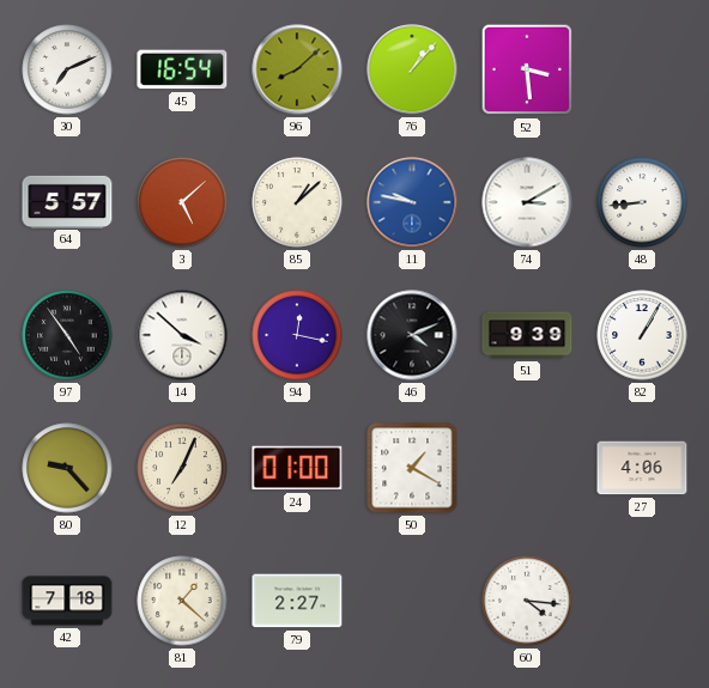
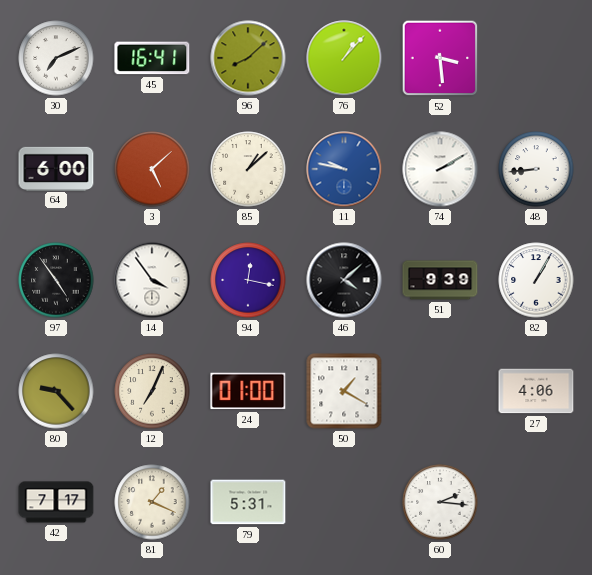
45: 16:54 -> 16:41 (152, 58)
64: 5:57 -> 6:00 (56, 168)
74: 3:10 -> 2:10 (440, 169)
14: 3:52 -> 3:54 (152, 280)
46: 4:11 -> 4:08 (344, 280)
42: 7:18 -> 7:17 (56, 502)
81: 1:22 -> 1:19 (152, 502)
79: 2:27 -> 5:31 (248, 502)
60: 4:16 -> 2:16 (440, 502)
